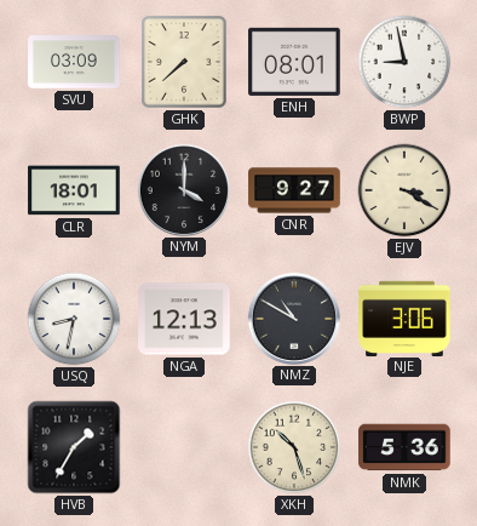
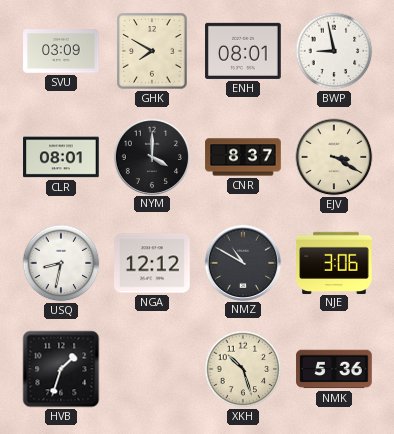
GHK: 7:38 -> 7:50 (152, 51)
CLR: 18:01 -> 08:01 (61, 157)
CNR: 9:27 -> 8:37 (243, 157)
NGA: 12:13 -> 12:12 (152, 263)
HVB: 1:35 -> 1:33 (61, 369)
